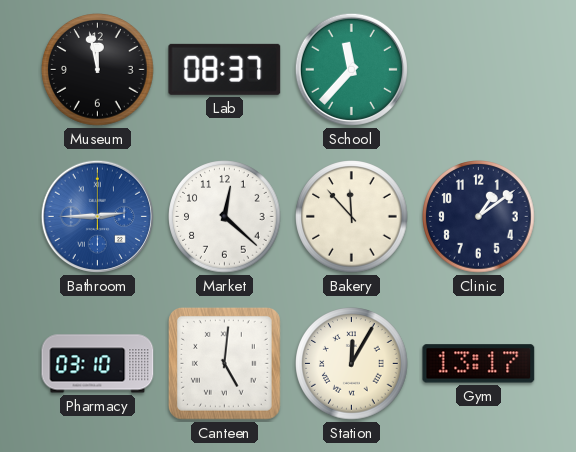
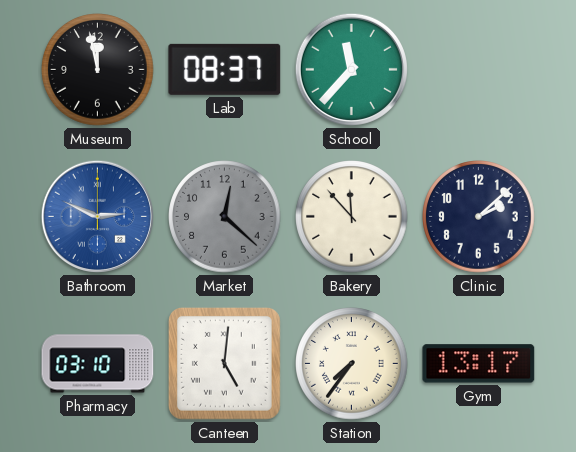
Bathroom: 2:45 -> 2:49 (97, 216)
Market dial: white -> grey (225, 217)
Clinic: 1:09 -> 2:08 (479, 217)
Station: 12:05 -> 7:36 (352, 364)
